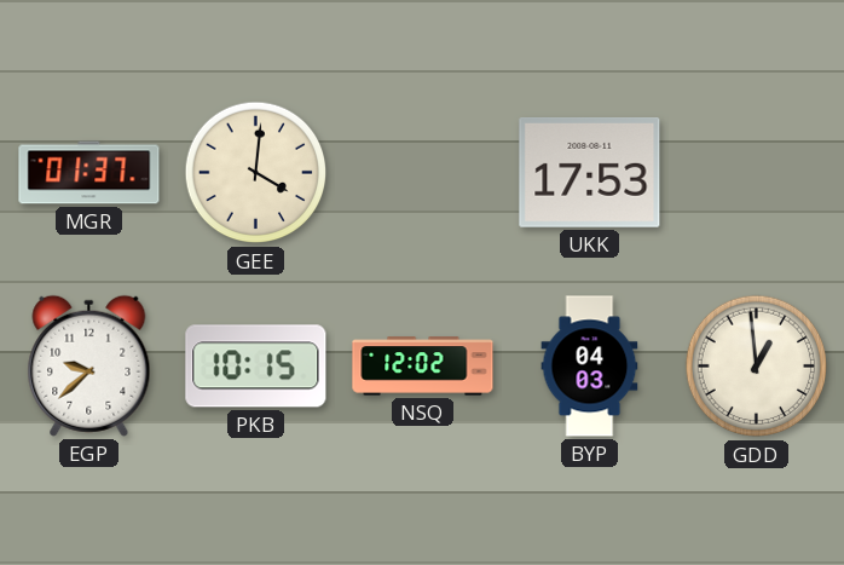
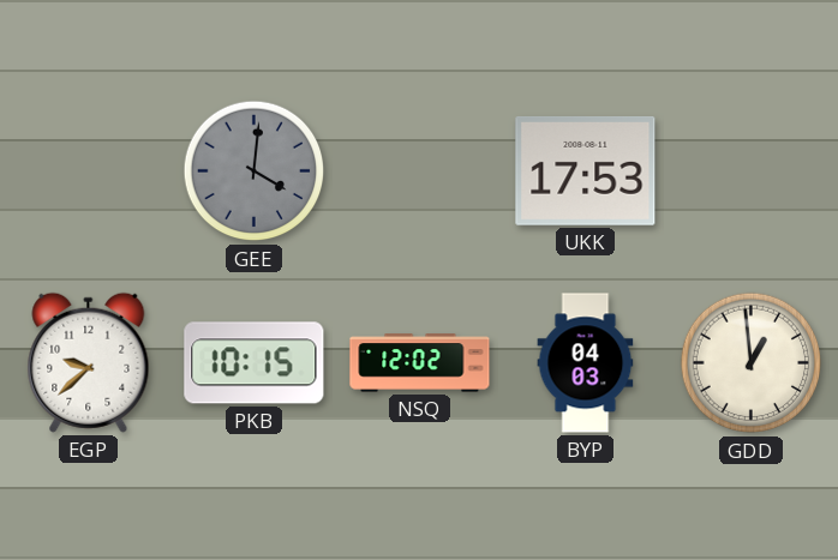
MGR: 01:37 -> none (89, 173)
GEE dial: cream -> grey (255, 171)
